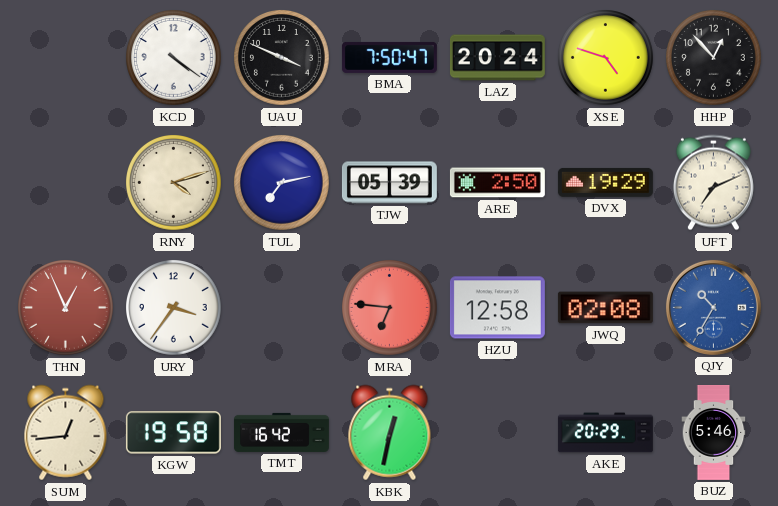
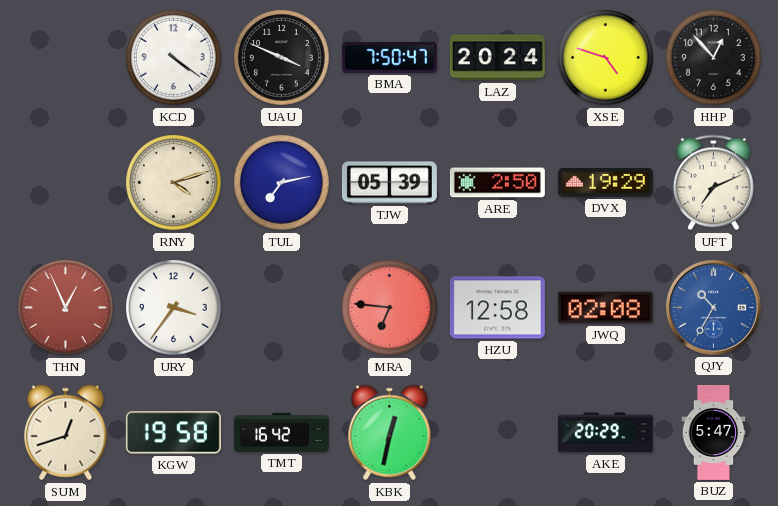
SUM: 12:44 -> 12:42 (66, 433)
BUZ: 5:46 -> 5:47 (714, 433)
